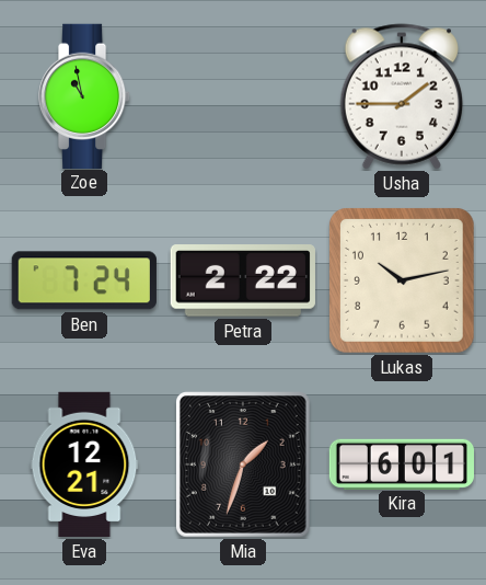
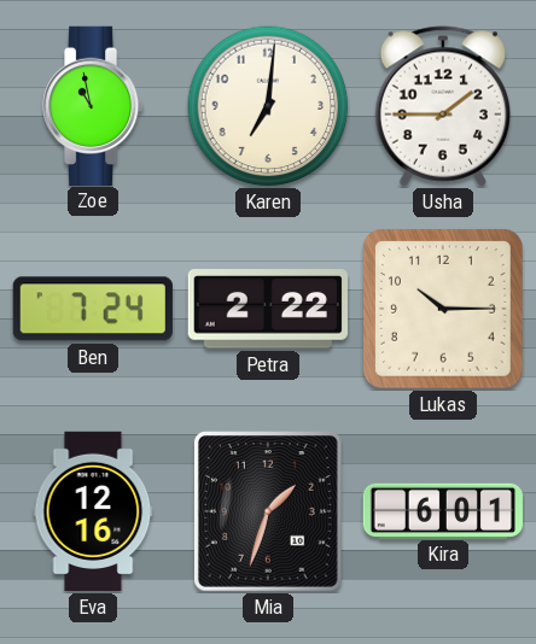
Karen: none -> 7:01 (268, 106)
Lukas: 10:13 -> 10:15 (443, 309)
Eva: 12:21 -> 12:16 (93, 511)
